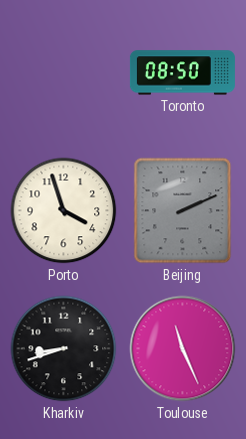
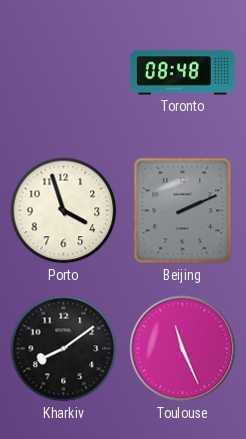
Toronto: 08:50 -> 08:48 (182, 73)
Kharkiv: 8:42 -> 8:09 (64, 349)
